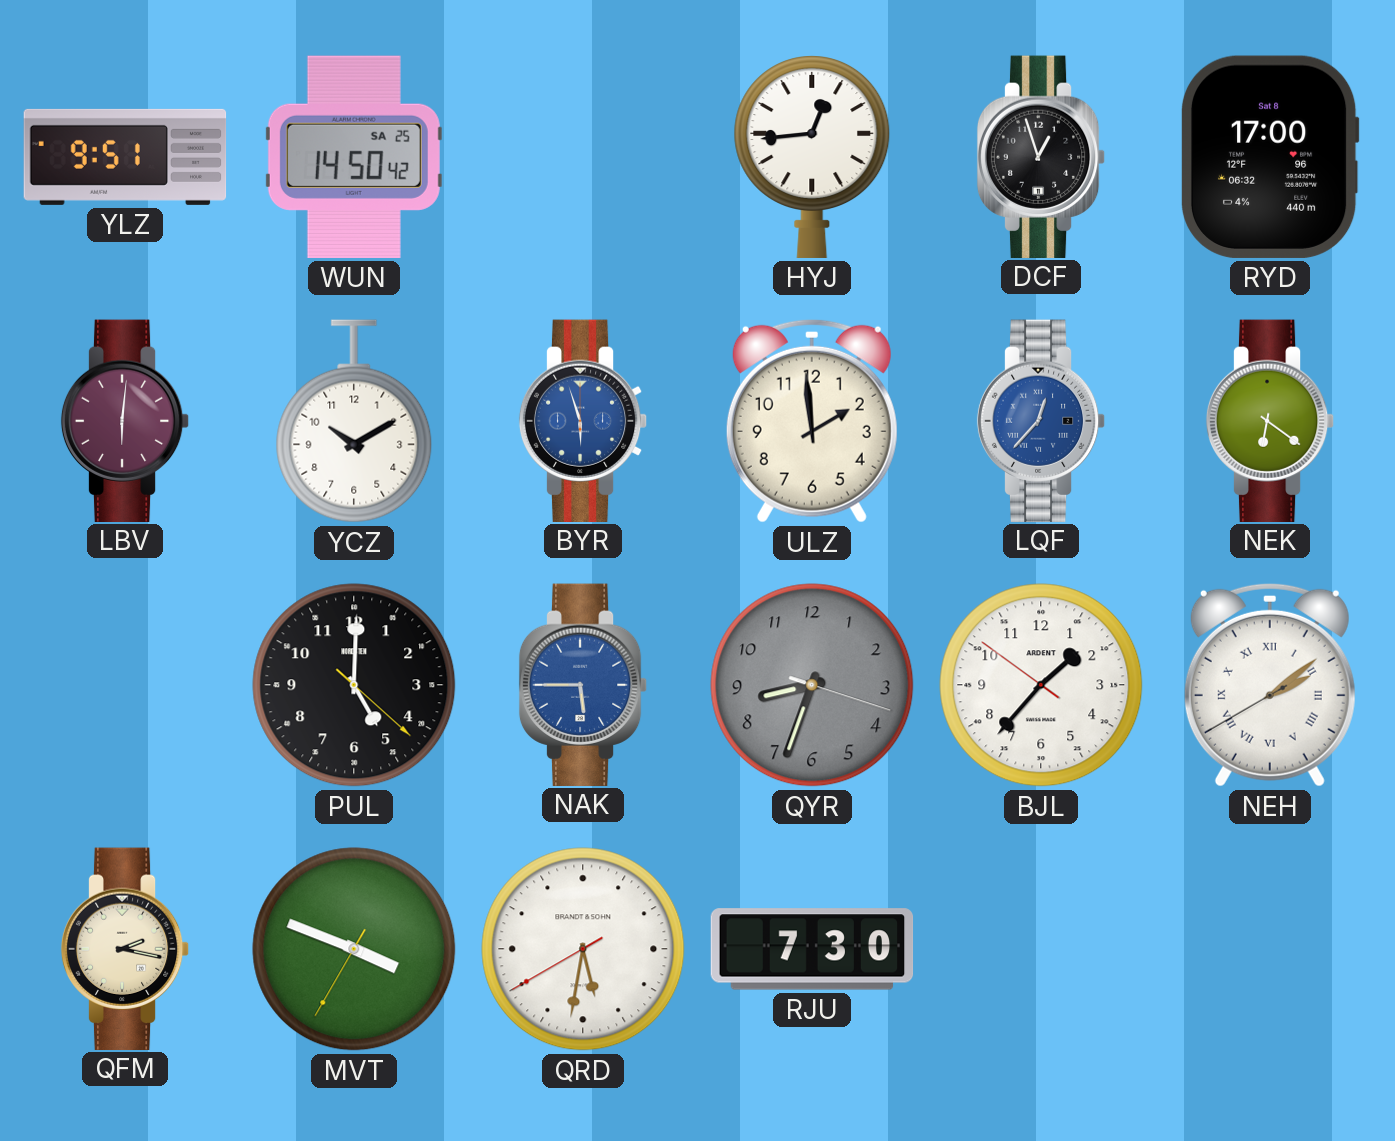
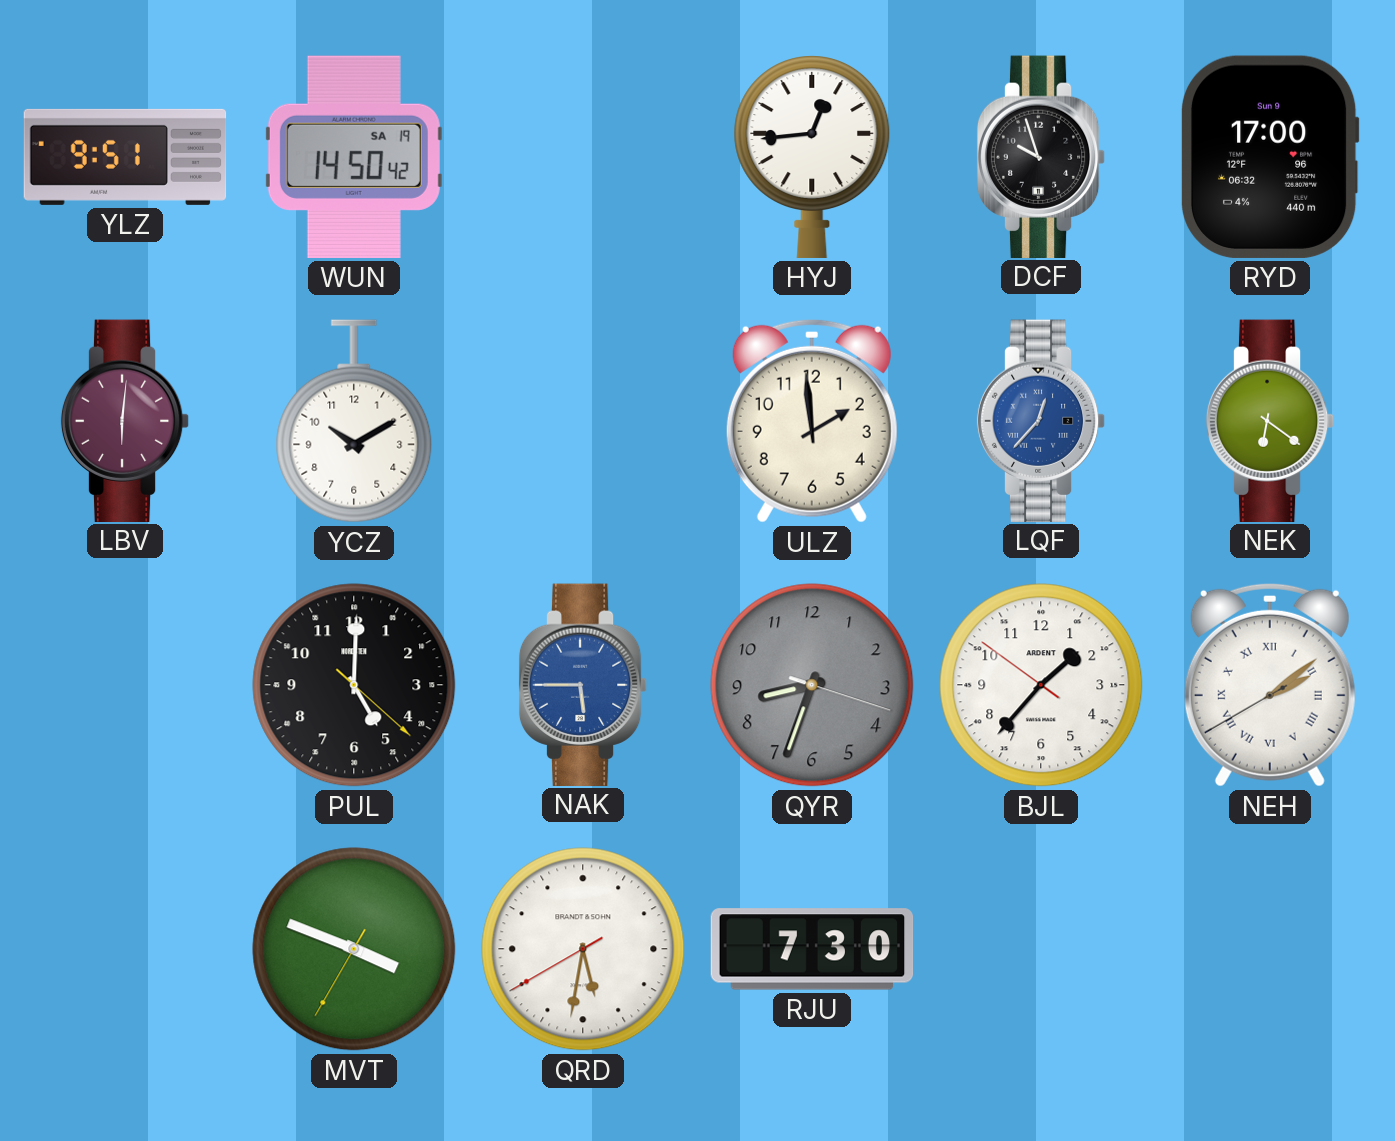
WUN date: SA 25 -> SA 19 (354, 157)
DCF: 12:57 -> 9:57 (1041, 156)
RYD date: Sat 8 -> Sun 9 (1270, 157)
BYR: 5:57 -> none (583, 420)
QFM: 2:17 -> none (125, 948)
